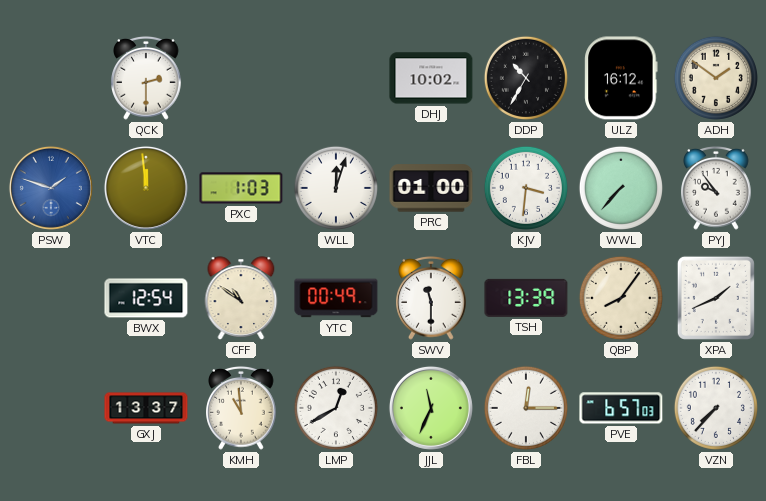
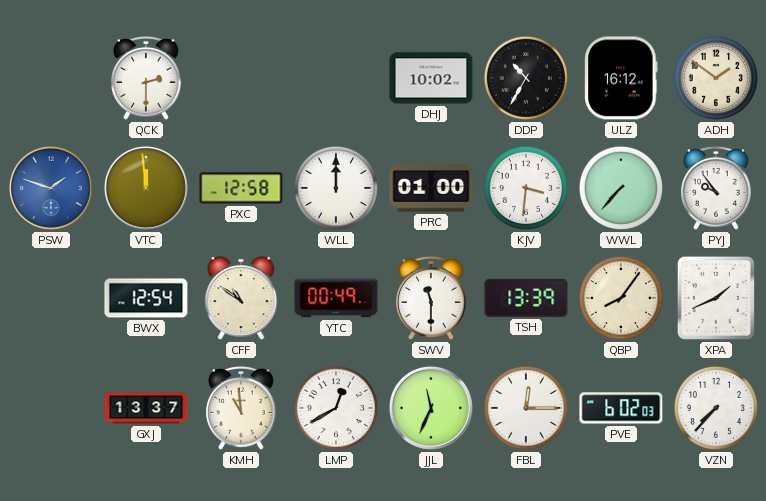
PXC: 1:03 -> 12:58 (241, 188)
WLL: 12:03 -> 12:00 (336, 188)
PVE: 6:57 -> 6:02 (621, 408)
